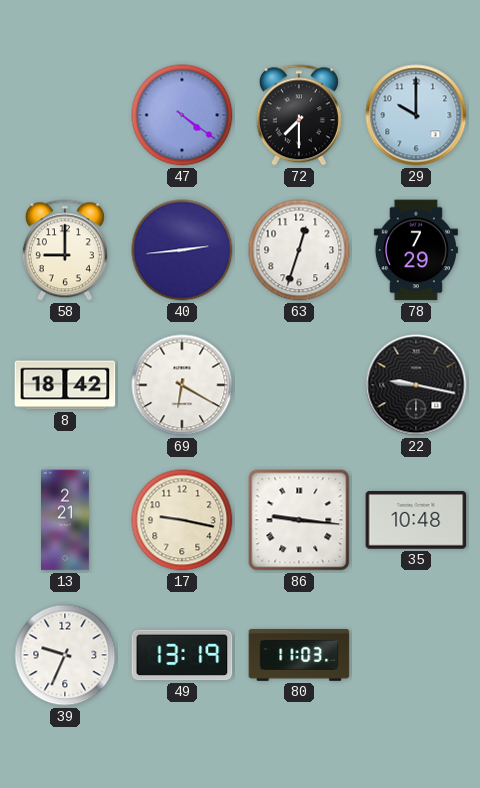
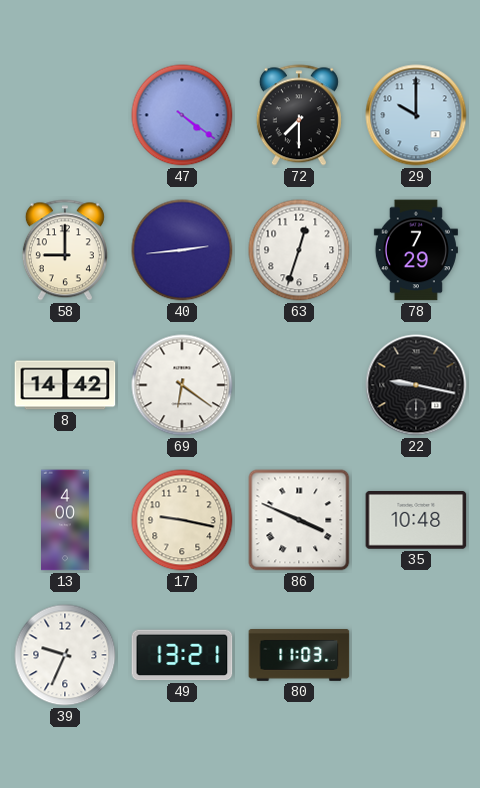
8: 18:42 -> 14:42 (65, 385)
69: 6:20 -> 6:21 (182, 385)
13: 2:21 -> 4:00 (66, 520)
86: 9:16 -> 3:49 (299, 520)
49: 13:19 -> 13:21 (182, 655)
